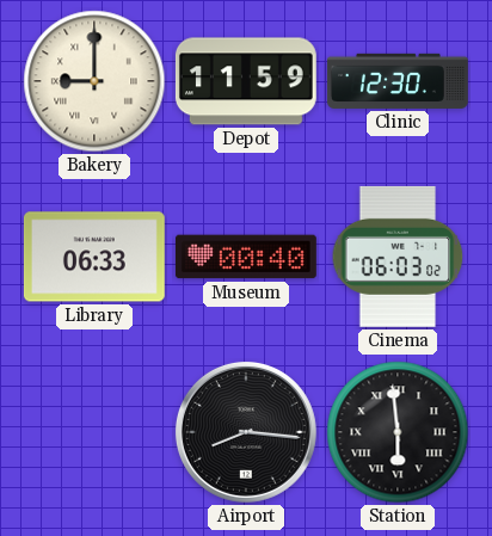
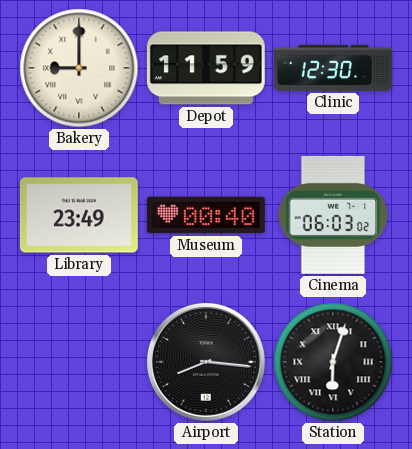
Library: 06:33 -> 23:49 (79, 215)
Station: 5:59 -> 6:03 (333, 362)
